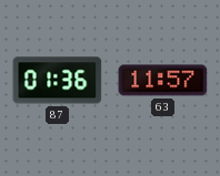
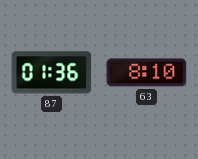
63: 11:57 -> 8:10 (147, 73)
